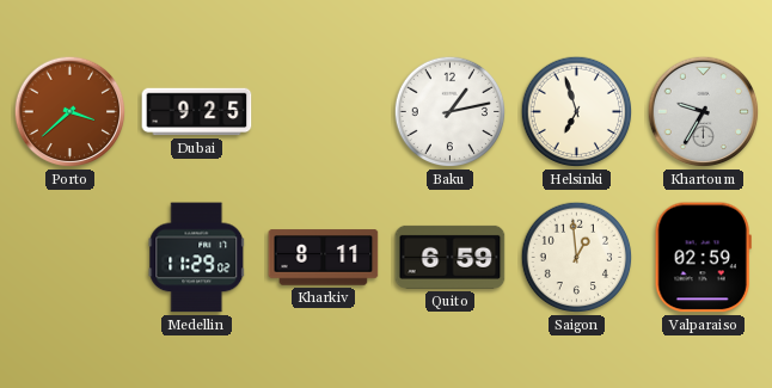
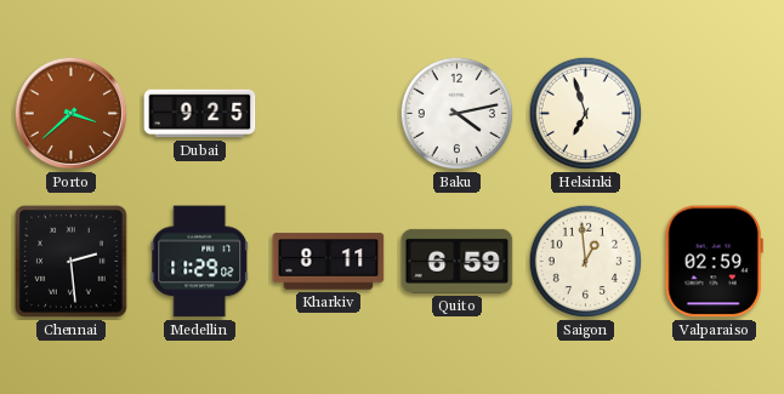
Baku: 1:13 -> 4:13 (458, 114)
Khartoum: 9:35 -> none (704, 112)
Chennai: none -> 2:29 (72, 262)
